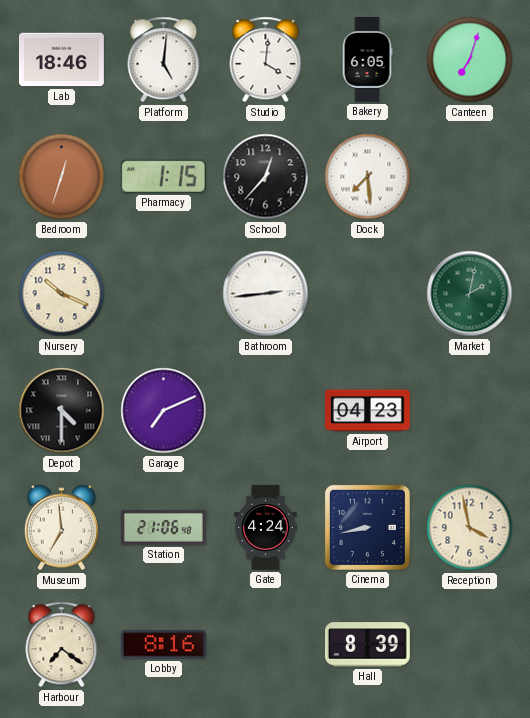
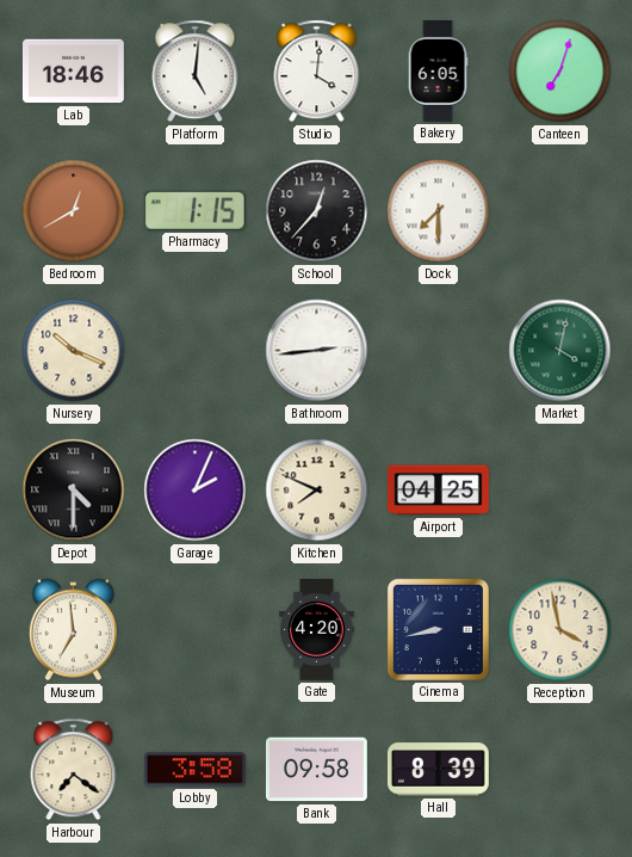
Bedroom: 12:33 -> 12:40 (74, 211)
Dock: 7:29 -> 7:30 (439, 211)
Market: 2:02 -> 4:02 (560, 351)
Garage: 7:11 -> 2:04 (196, 491)
Kitchen: none -> 7:49 (317, 491)
Airport: 04:23 -> 04:25 (438, 491)
Station: 21:06 -> none (163, 527)
Gate: 4:24 -> 4:20 (317, 630)
Lobby: 8:16 -> 3:58 (194, 770)
Bank: none -> 09:58 (316, 770)
